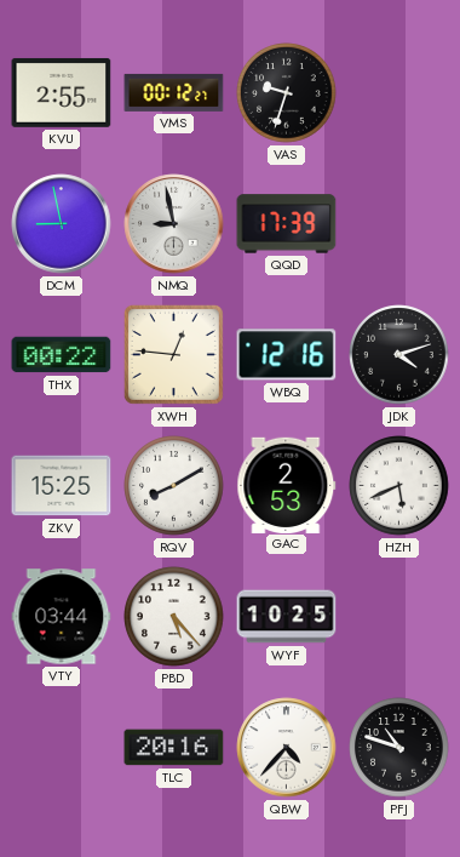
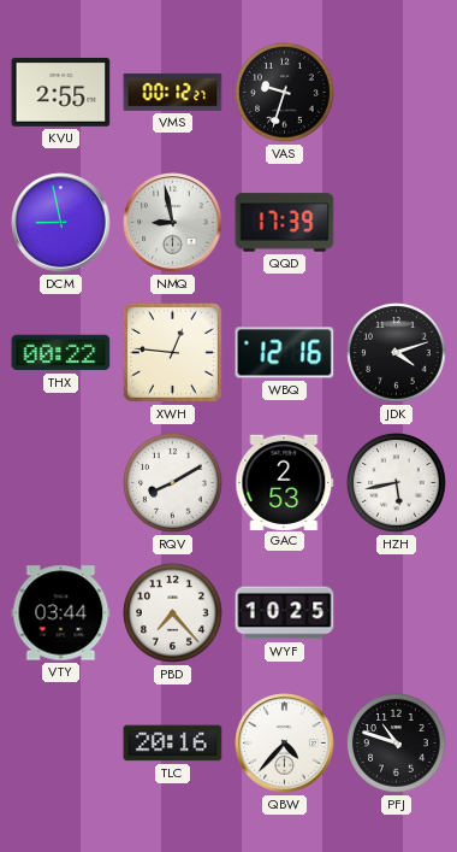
ZKV: 15:25 -> none (62, 486)
HZH: 5:41 -> 5:43 (397, 483)
PBD: 5:23 -> 7:23 (173, 613)
